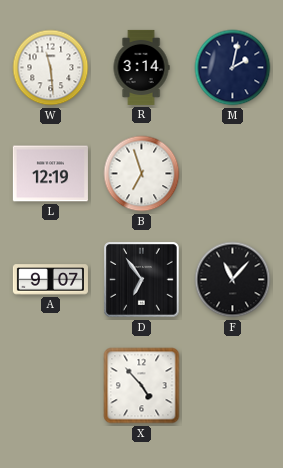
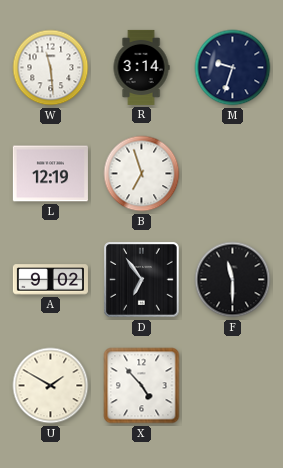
M: 2:02 -> 9:33 (233, 68)
A: 9:07 -> 9:02 (50, 280)
F: 11:07 -> 11:30 (233, 280)
U: none -> 1:50 (51, 386)
